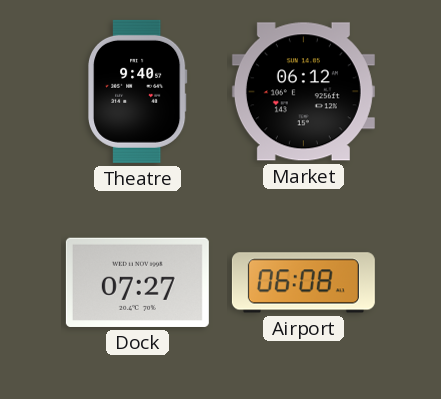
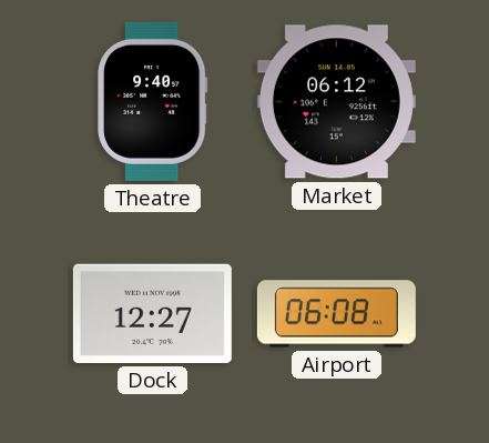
Dock: 07:27 -> 12:27 (152, 313)
